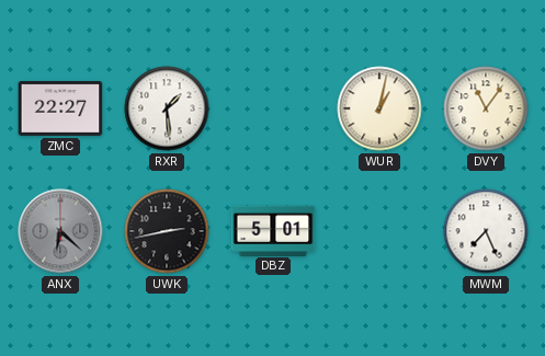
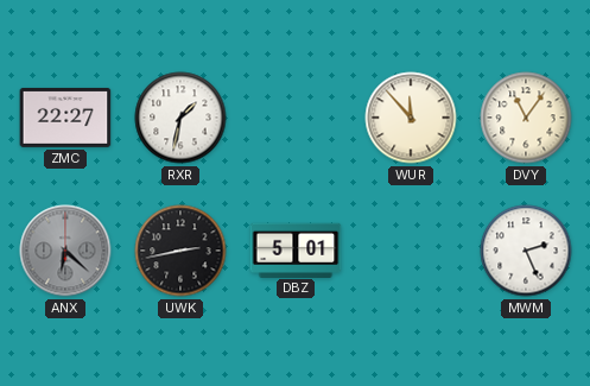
RXR: 1:29 -> 1:32 (180, 118)
WUR: 1:02 -> 11:53 (411, 118)
MWM: 7:26 -> 2:26 (526, 251)
